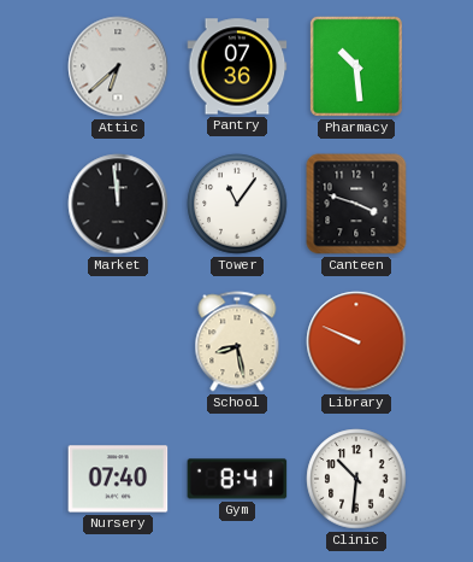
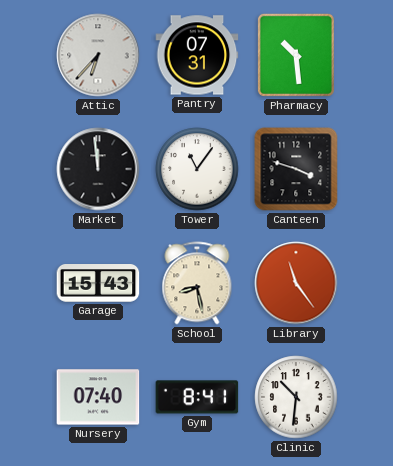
Attic: 6:38 -> 6:37 (98, 55)
Pantry: 07:36 -> 07:31 (197, 55)
Garage: none -> 15:43 (98, 284)
Library: 9:49 -> 11:24 (296, 283)
